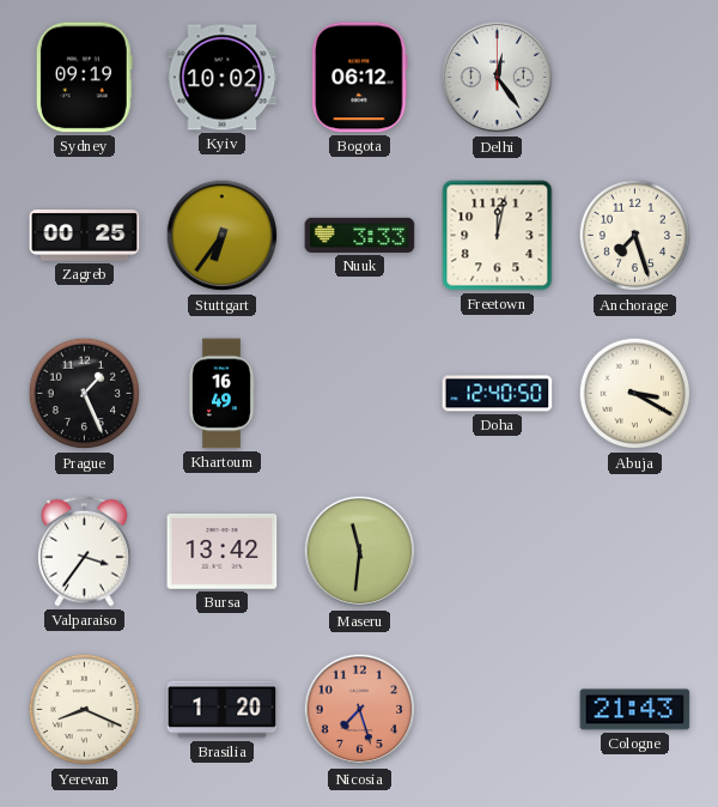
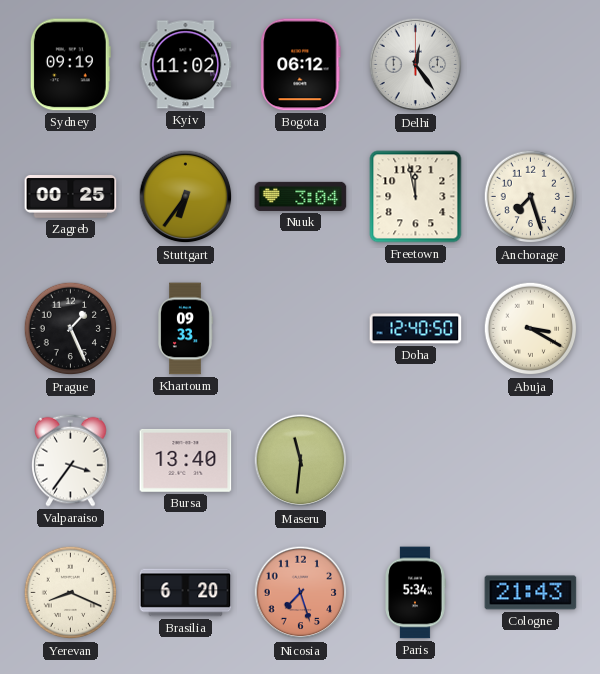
Kyiv: 10:02 -> 11:02 (186, 65)
Nuuk: 3:33 -> 3:04 (301, 196)
Freetown: 12:02 -> 11:58 (416, 197)
Khartoum: 16:49 -> 09:33 (186, 329)
Bursa: 13:42 -> 13:40 (186, 460)
Brasilia: 1:20 -> 6:20 (186, 593)
Paris: none -> 5:34 (415, 593)
